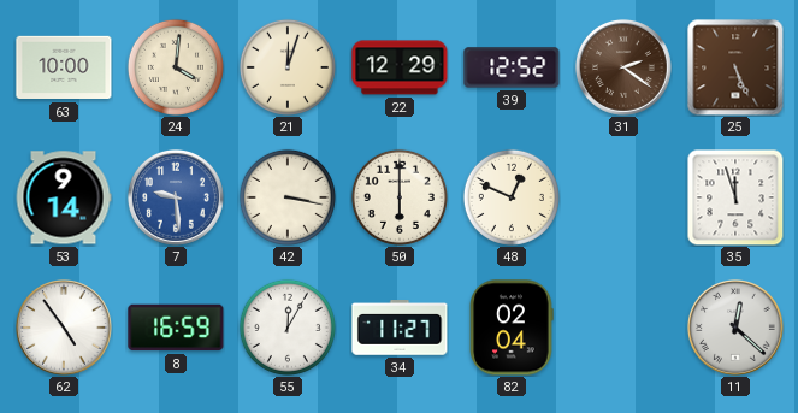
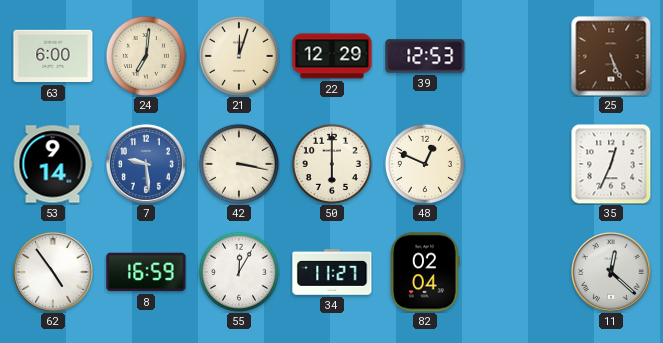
63: 10:00 -> 6:00 (53, 56)
24: 4:01 -> 7:01 (146, 56)
39: 12:52 -> 12:53 (425, 56)
31: 2:21 -> none (623, 67)
35: 11:57 -> 12:34 (611, 164)
